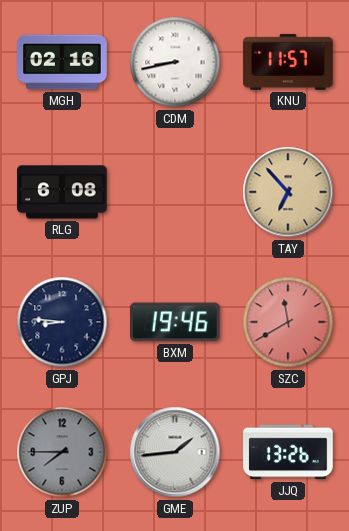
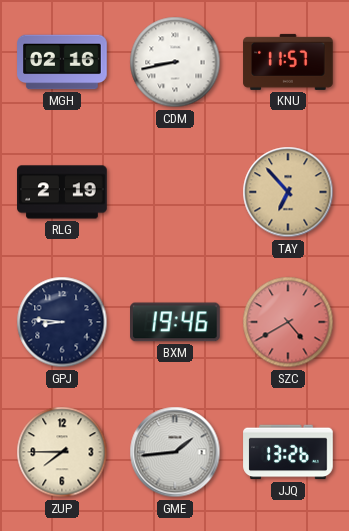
RLG: 6:08 -> 2:19 (62, 192)
SZC: 11:40 -> 4:40 (288, 322)
ZUP dial: grey -> cream (62, 452)
